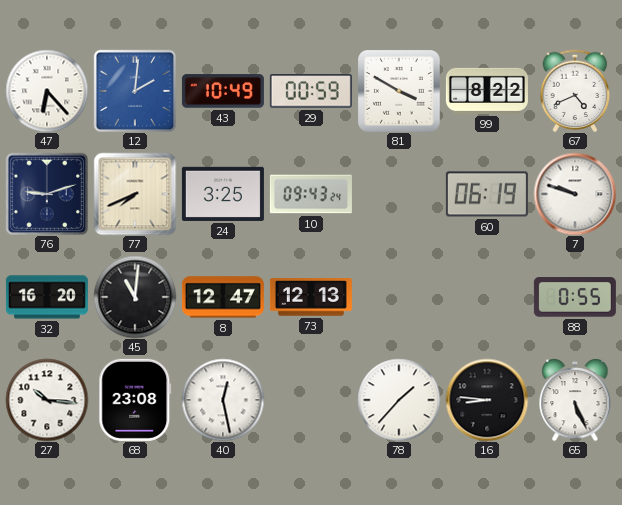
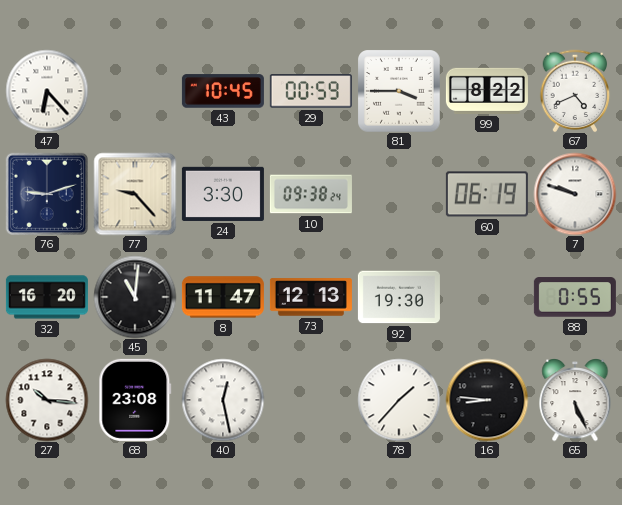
12: 2:01 -> none (134, 90)
43: 10:49 -> 10:45 (223, 91)
81: 3:50 -> 3:45 (399, 91)
77: 7:41 -> 9:23 (135, 194)
24: 3:25 -> 3:30 (223, 194)
10: 09:43 -> 09:38 (311, 194)
8: 12:47 -> 11:47 (223, 297)
92: none -> 19:30 (399, 297)
